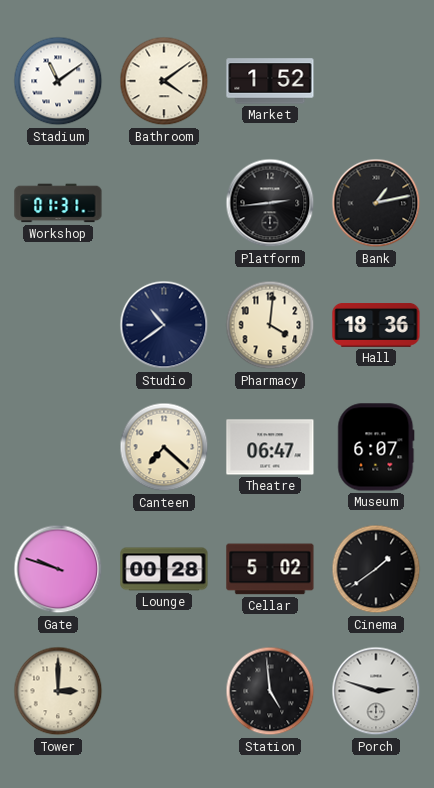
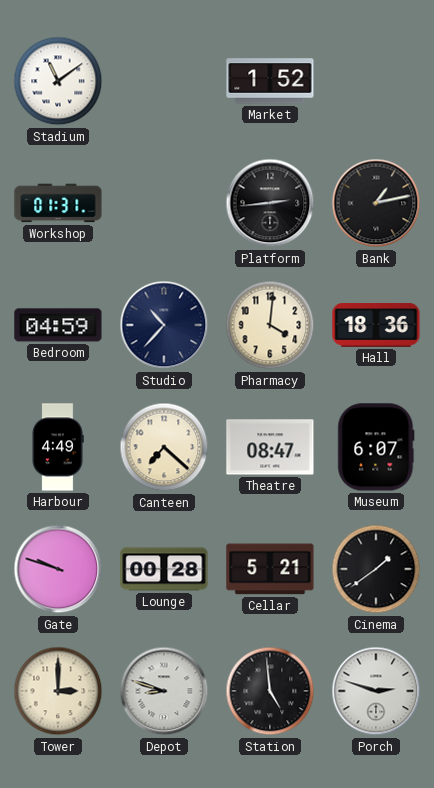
Bathroom: 4:09 -> none (164, 81)
Bedroom: none -> 04:59 (58, 325)
Studio: 10:39 -> 10:37 (164, 325)
Harbour: none -> 4:49 (58, 447)
Theatre: 06:47 -> 08:47 (270, 447)
Cellar: 5:02 -> 5:21 (270, 569)
Depot: none -> 8:48 (164, 691)
